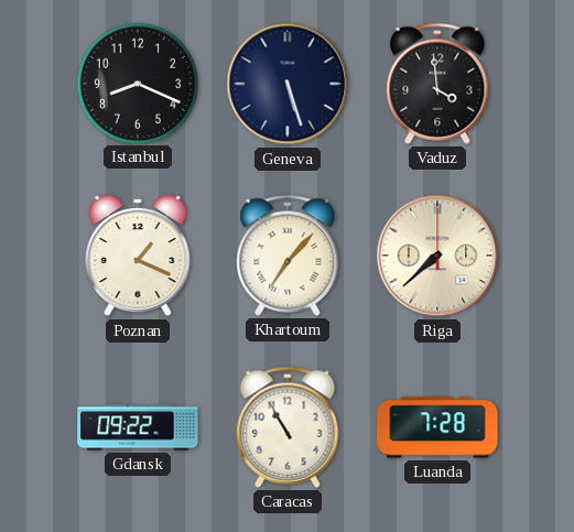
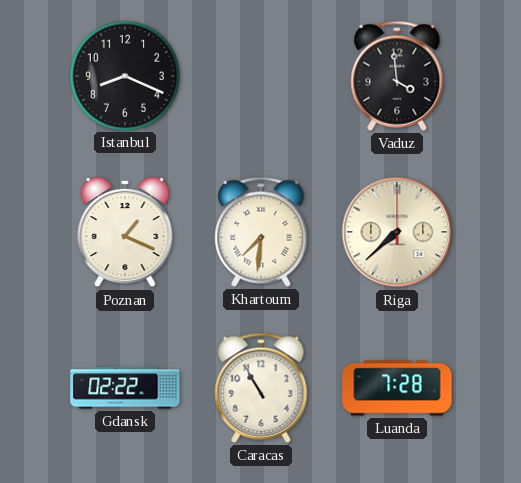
Geneva: 5:27 -> none (288, 84)
Khartoum: 7:07 -> 7:31 (261, 232)
Gdansk: 09:22 -> 02:22 (125, 388)
